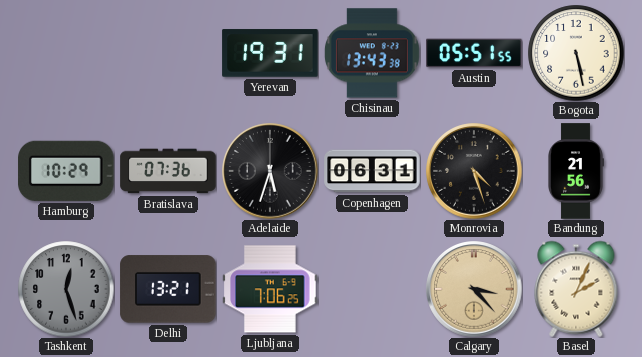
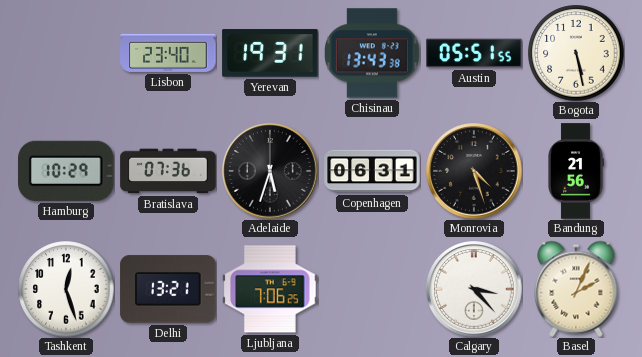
Lisbon: none -> 23:40 (168, 53)
Tashkent dial: grey -> white (66, 289)
Calgary dial: champagne -> white (474, 289)
